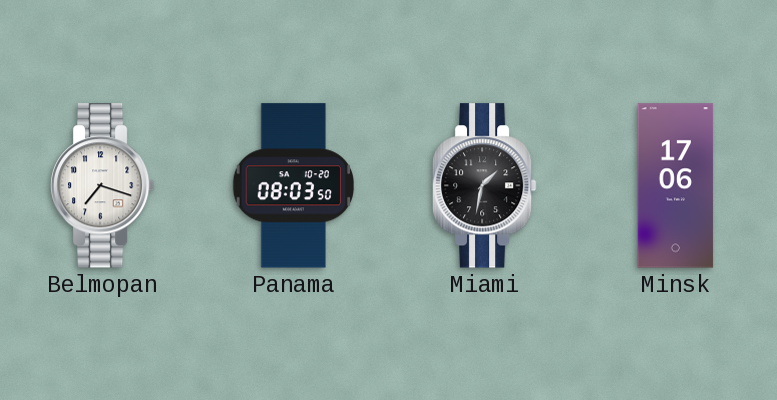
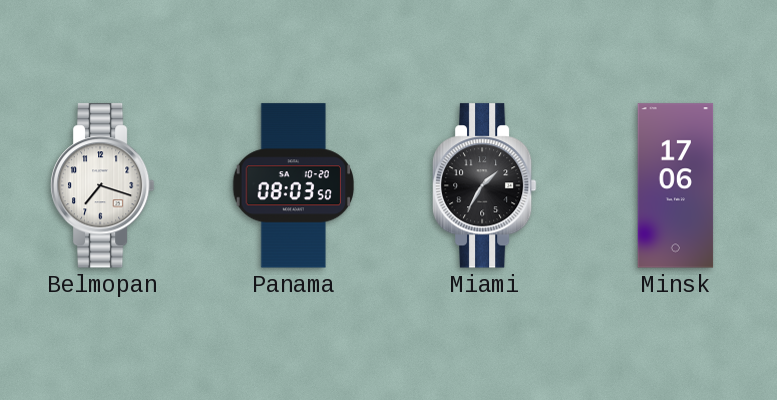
Miami: 1:32 -> 1:35 (484, 186)
